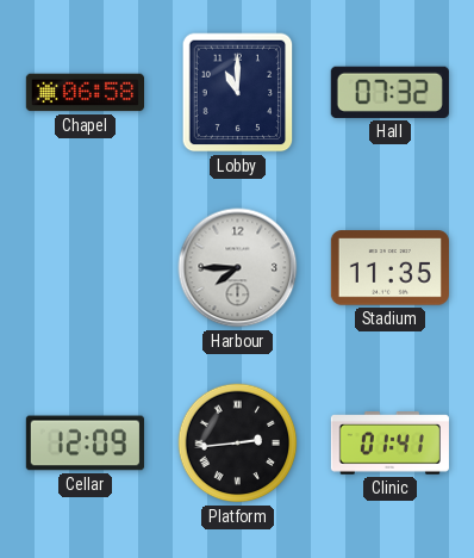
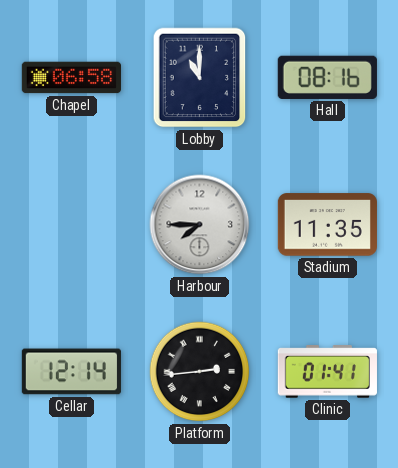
Hall: 07:32 -> 08:16 (327, 77)
Cellar: 12:09 -> 12:14 (71, 372)
